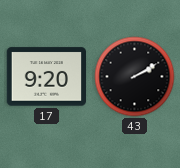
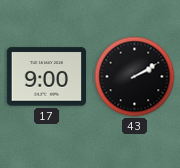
17: 9:20 -> 9:00 (47, 77)
